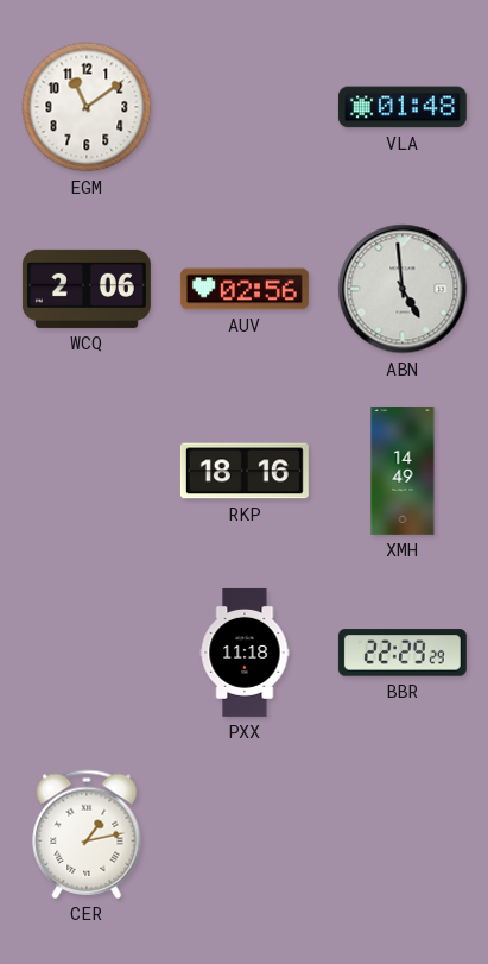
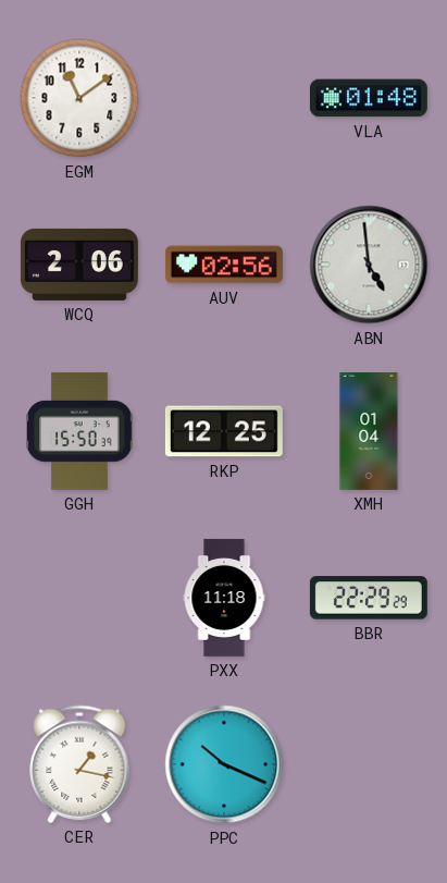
GGH: none -> 15:50 (79, 431)
RKP: 18:16 -> 12:25 (224, 431)
XMH: 14:49 -> 01:04 (369, 431)
CER: 1:13 -> 1:17 (79, 764)
PPC: none -> 10:19 (224, 764)
